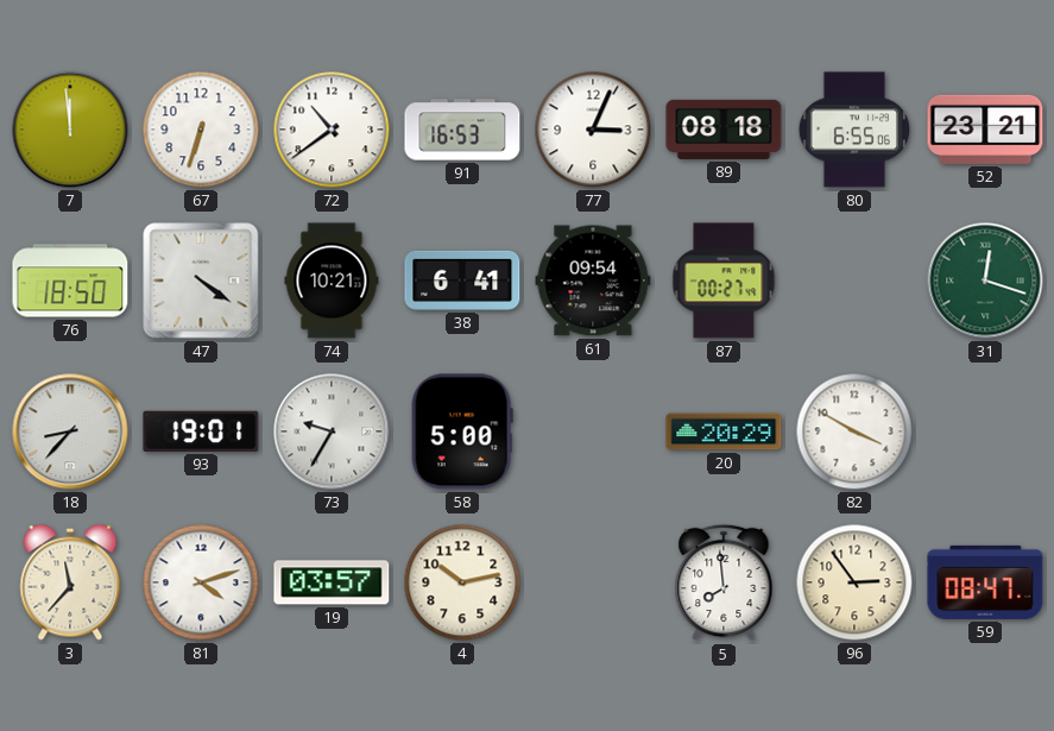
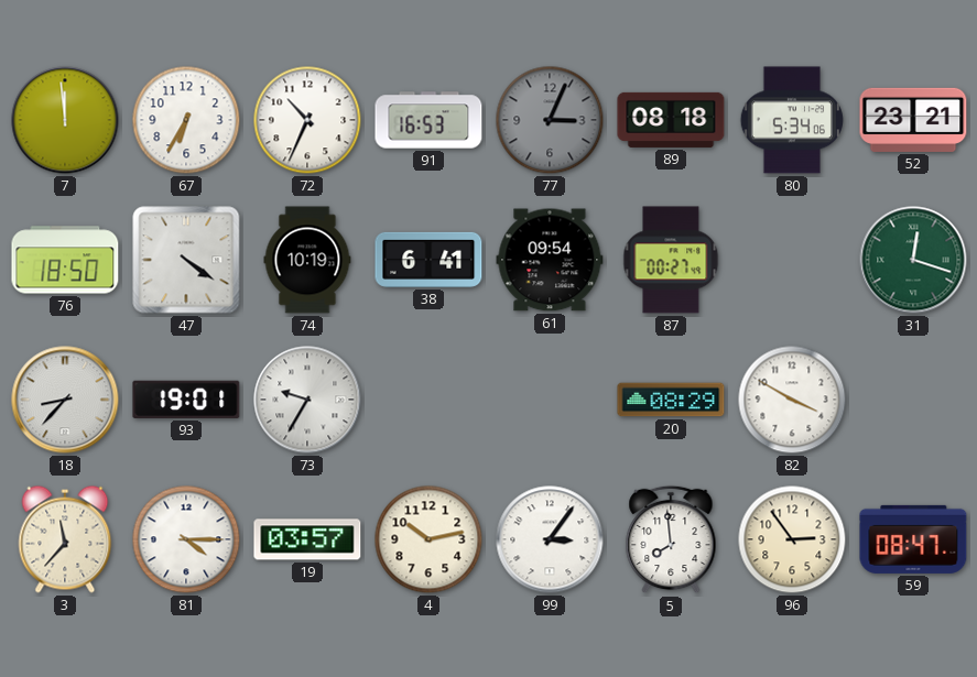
67: 6:33 -> 6:35 (186, 120)
72: 10:39 -> 10:34 (307, 120)
77 dial: white -> grey (550, 120)
80: 6:55 -> 5:34 (792, 120)
74: 10:21 -> 10:19 (307, 260)
58: 5:00 -> none (462, 431)
20: 20:29 -> 08:29 (671, 400)
81: 4:12 -> 4:15 (186, 539)
99: none -> 3:06 (550, 539)
